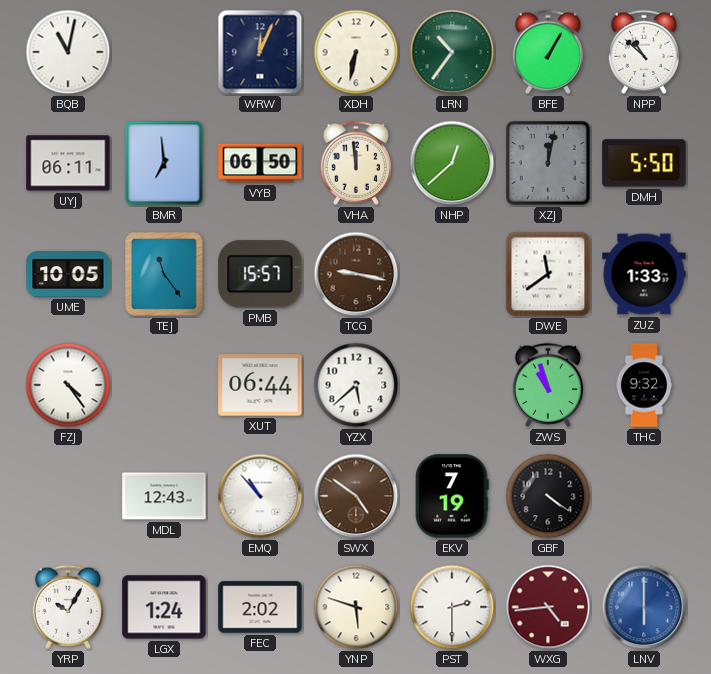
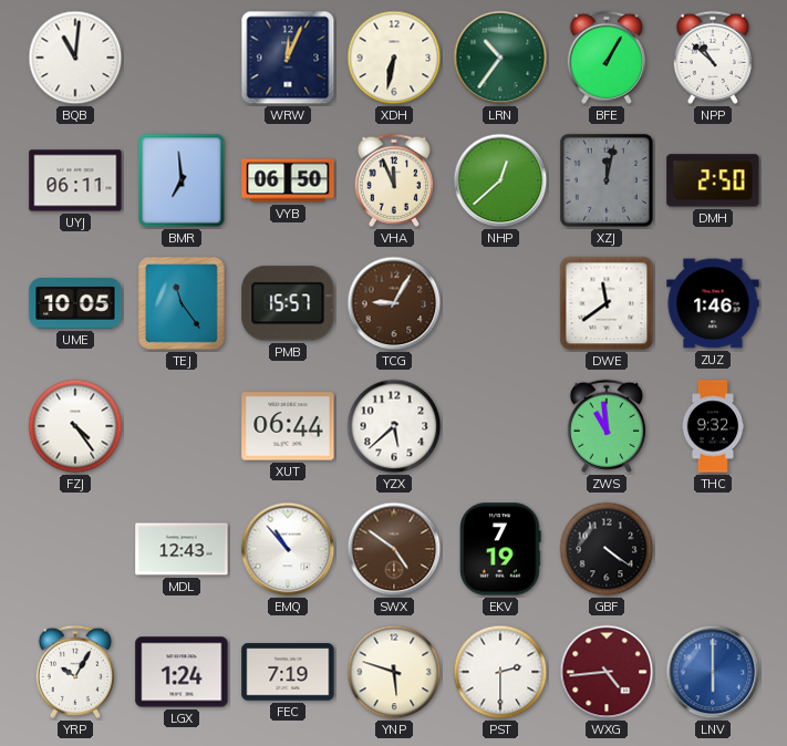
BQB: 11:02 -> 11:01 (75, 58)
VHA: 11:59 -> 11:56 (394, 180)
DMH: 5:50 -> 2:50 (713, 180)
TCG: 9:17 -> 9:05 (394, 303)
ZUZ: 1:33 -> 1:46 (713, 303)
ZWS: 10:57 -> 10:59 (607, 426)
FEC: 2:02 -> 7:19 (288, 672)
